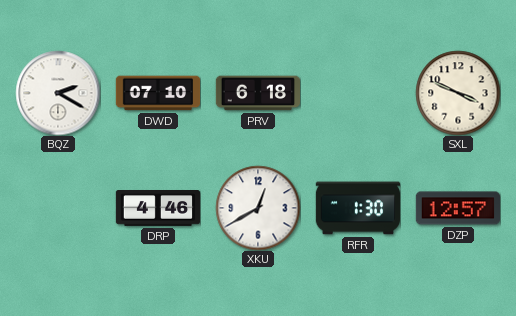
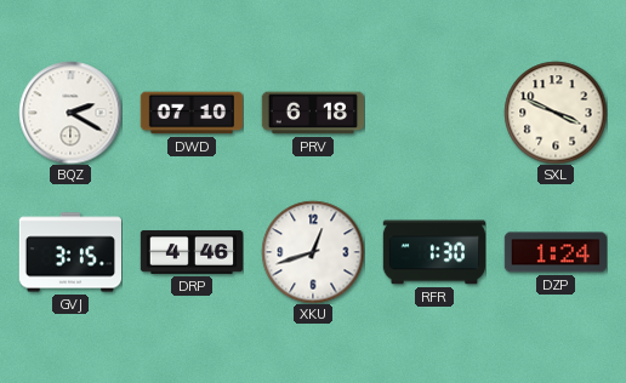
GVJ: none -> 3:15 (69, 252)
XKU: 12:40 -> 12:42 (313, 252)
DZP: 12:57 -> 1:24 (554, 252)
